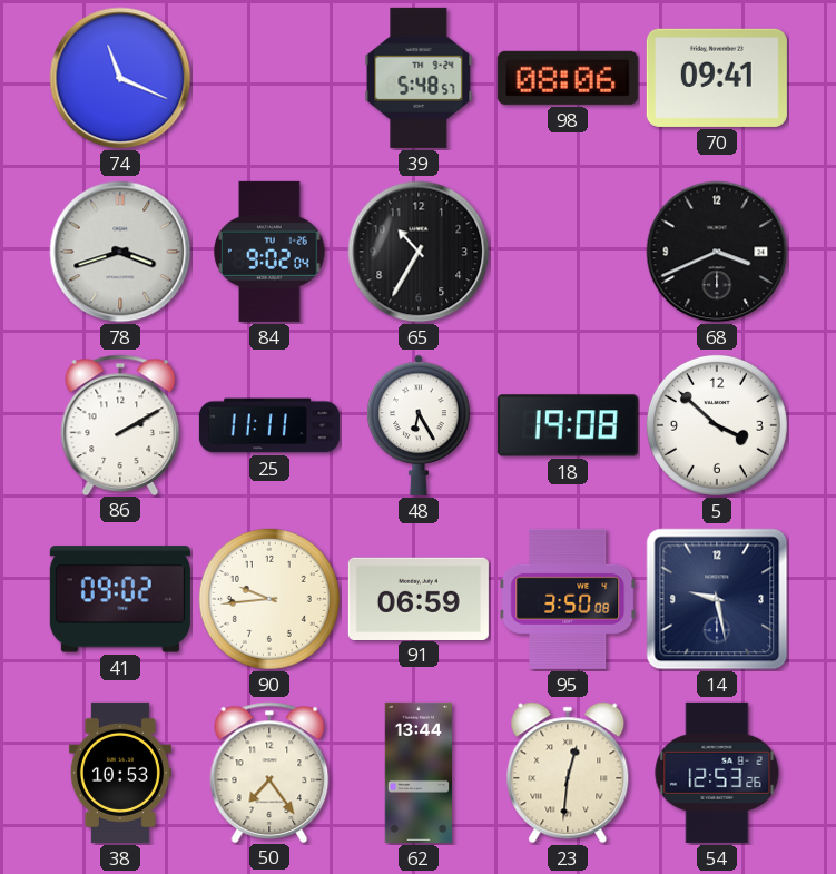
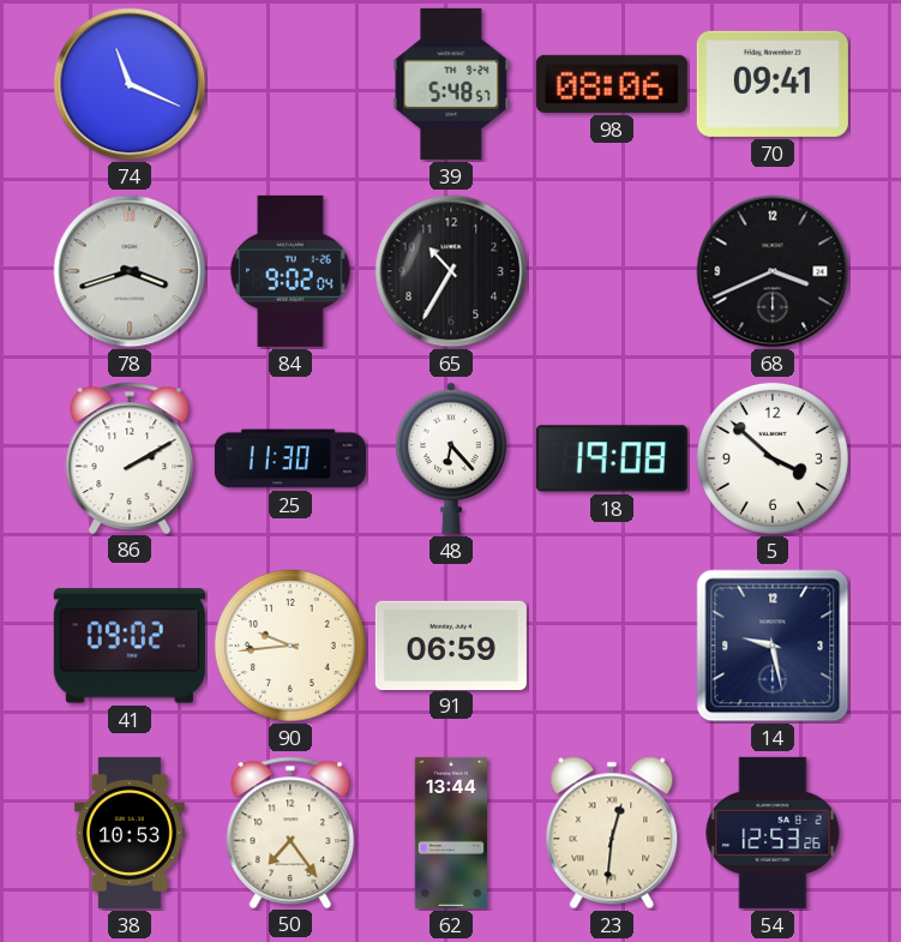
25: 11:11 -> 11:30 (290, 458)
48: 6:25 -> 6:23 (451, 458)
95: 3:50 -> none (568, 599)
